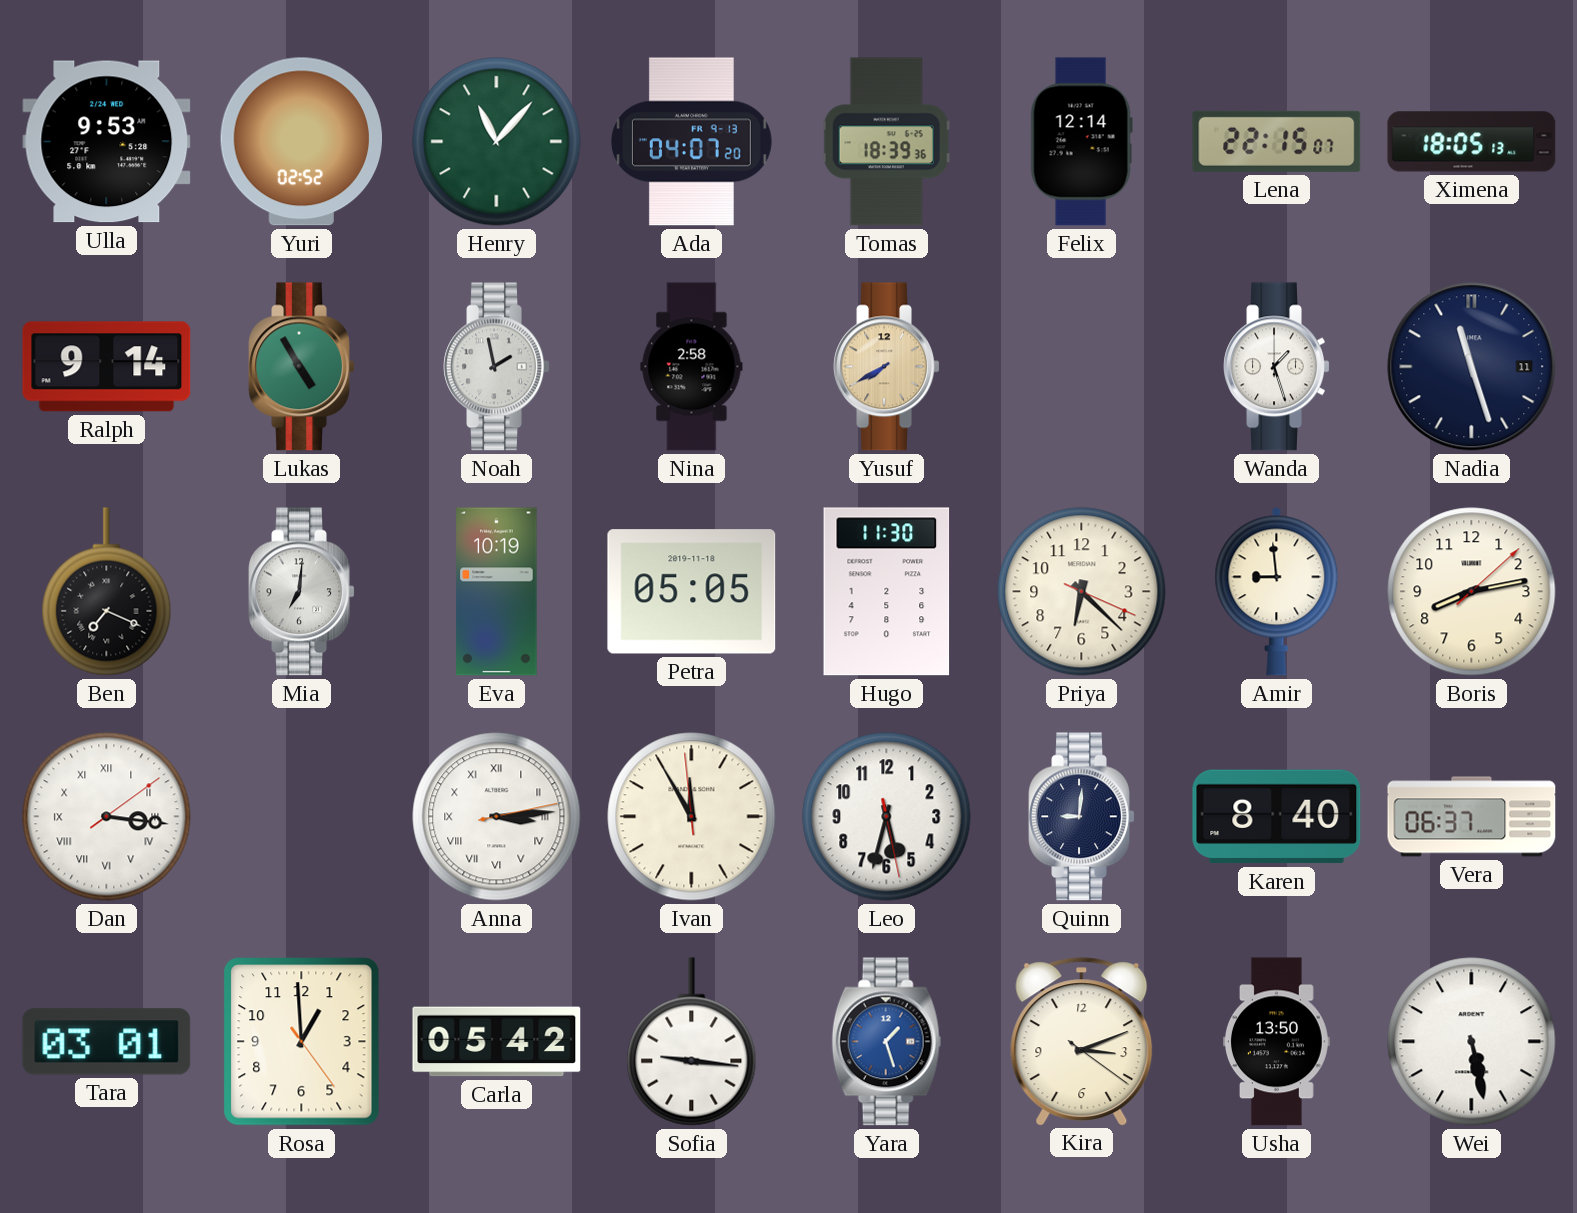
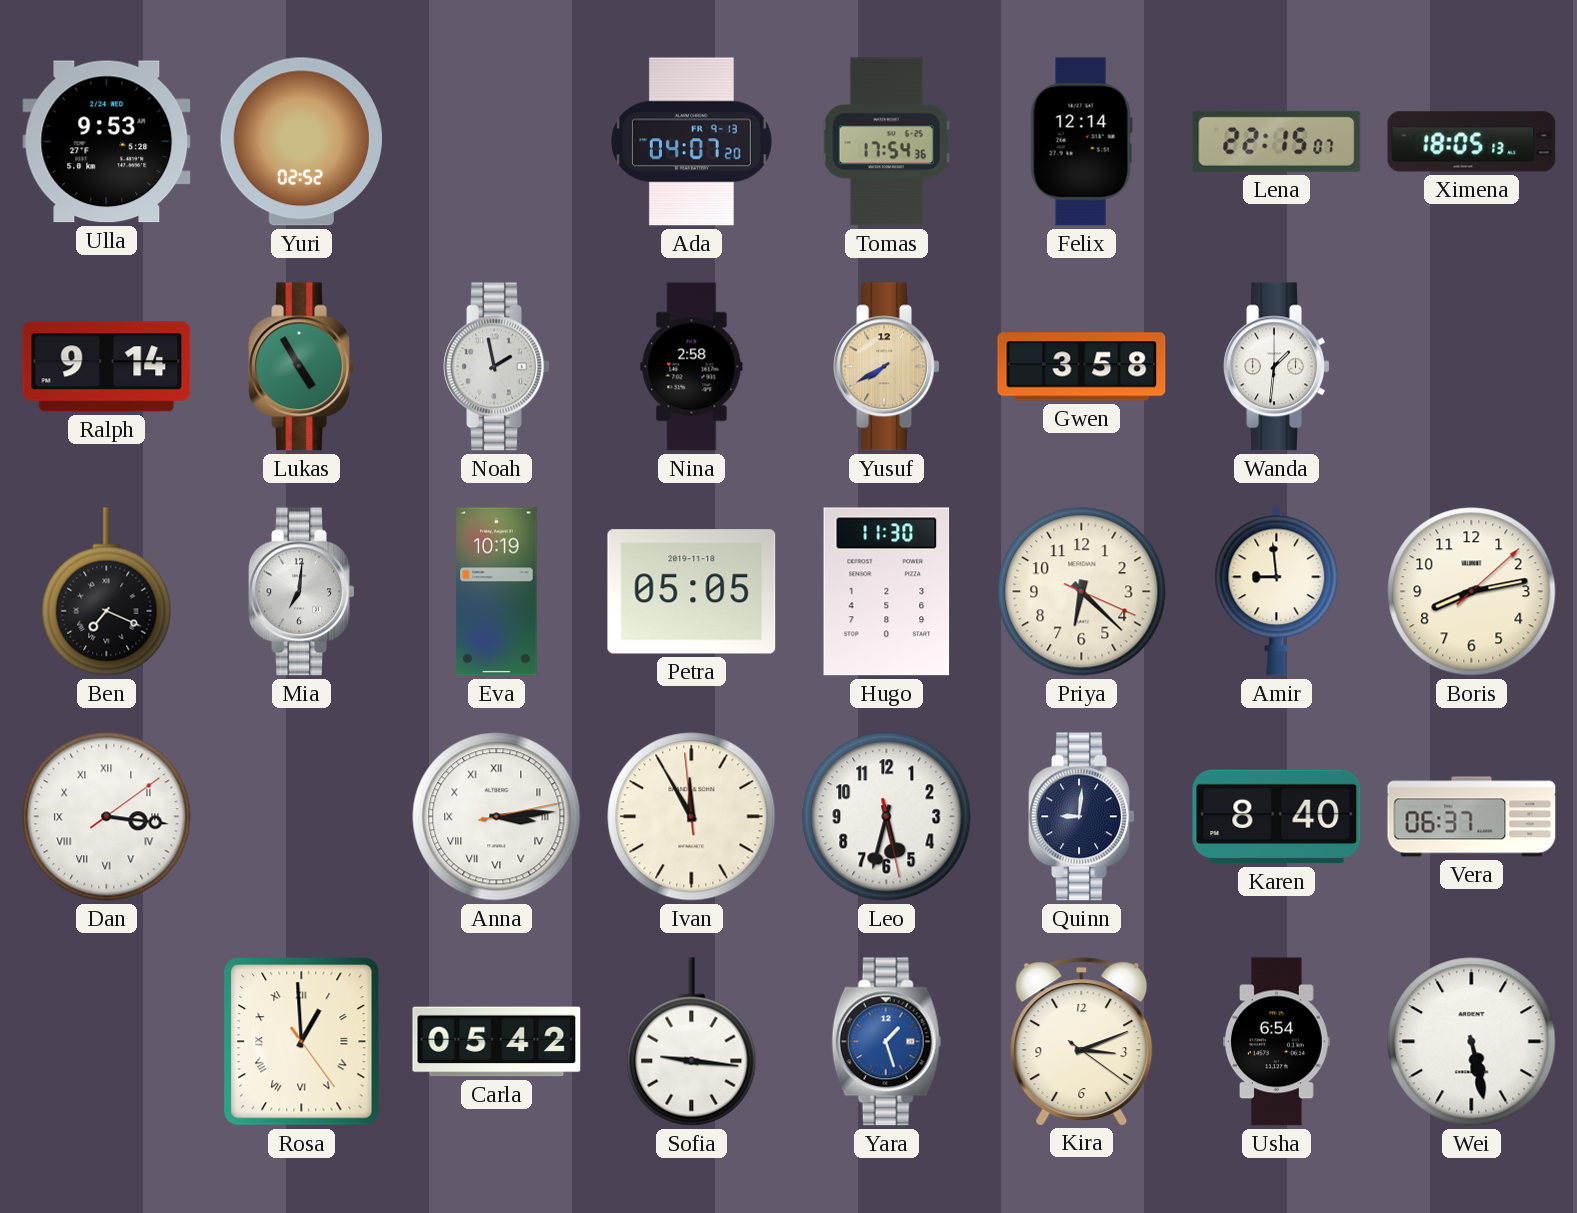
Henry: 11:07 -> none (497, 142)
Tomas: 18:39 -> 17:54 (886, 142)
Gwen: none -> 3:58 (1082, 367)
Wanda: 1:27 -> 1:31 (1277, 367)
Nadia: 11:27 -> none (1472, 367)
Tara: 03:01 -> none (107, 1042)
Rosa numerals: Arabic -> Roman (302, 1042)
Usha: 13:50 -> 6:54 (1276, 1042)
